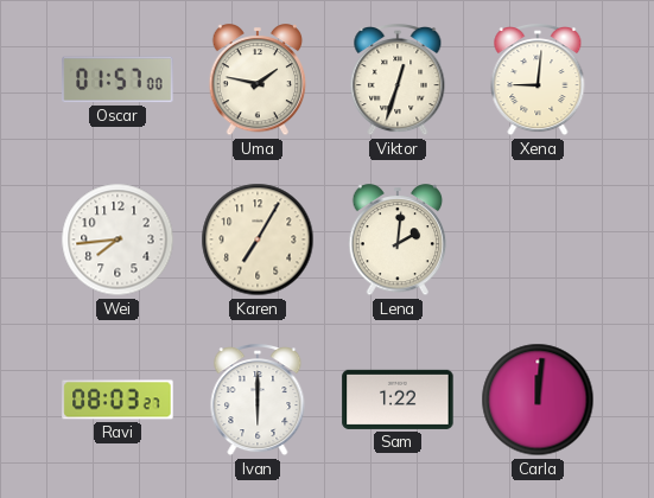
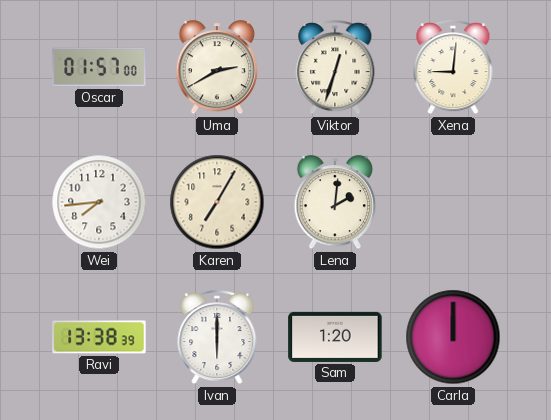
Uma: 1:47 -> 2:40 (217, 68)
Ravi: 08:03 -> 13:38 (99, 337)
Sam: 1:22 -> 1:20 (335, 337)
Carla: 12:01 -> 12:00 (453, 337)
